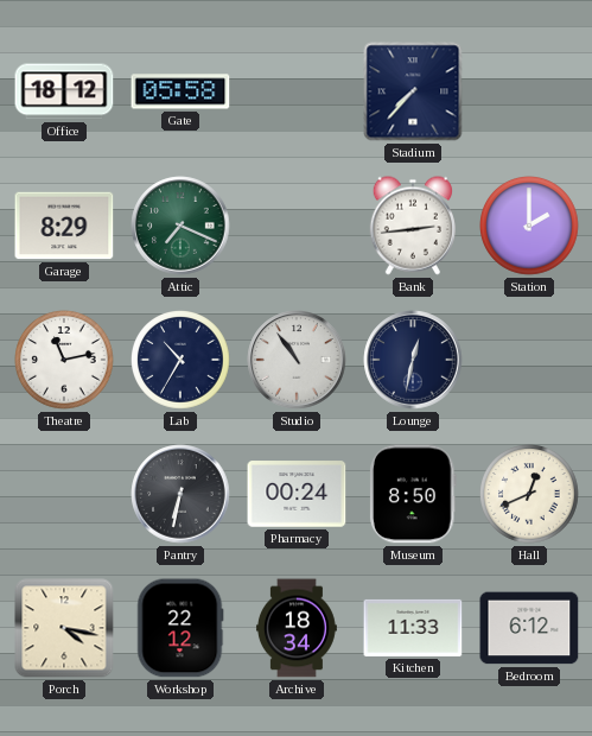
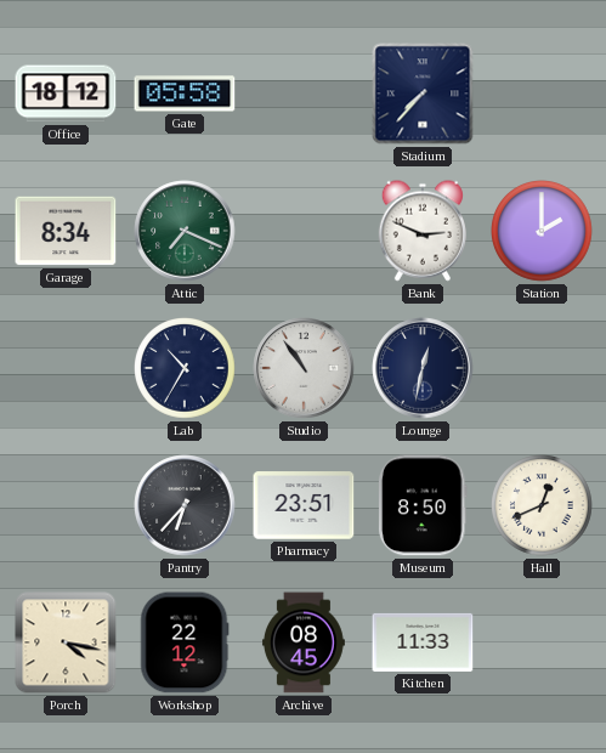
Garage: 8:29 -> 8:34 (66, 231)
Bank: 2:44 -> 2:49 (423, 231)
Theatre: 11:13 -> none (65, 361)
Pantry: 6:32 -> 6:37 (185, 505)
Pharmacy: 00:24 -> 23:51 (304, 505)
Archive: 18:34 -> 08:45 (304, 642)
Bedroom: 6:12 -> none (529, 628)
